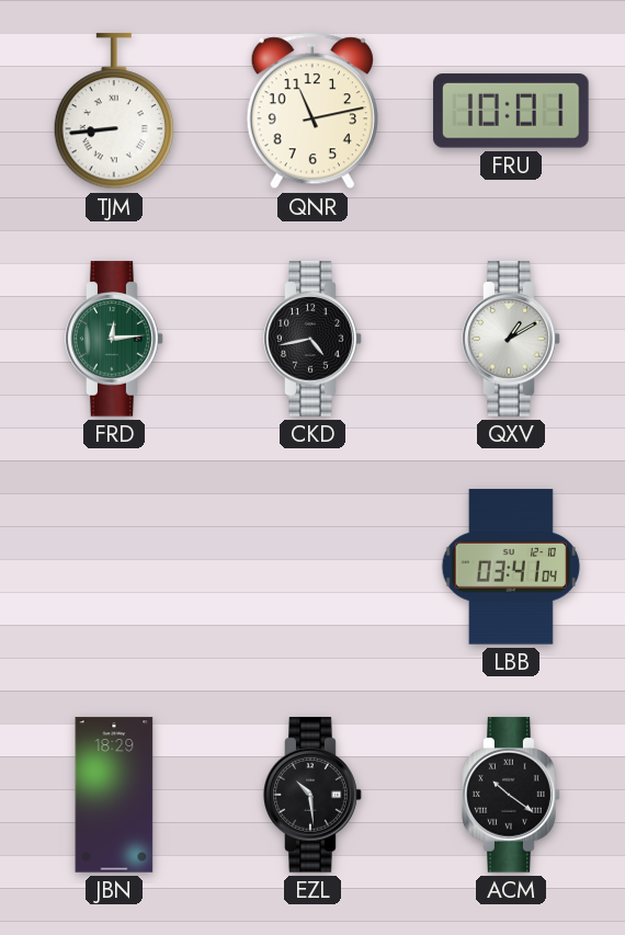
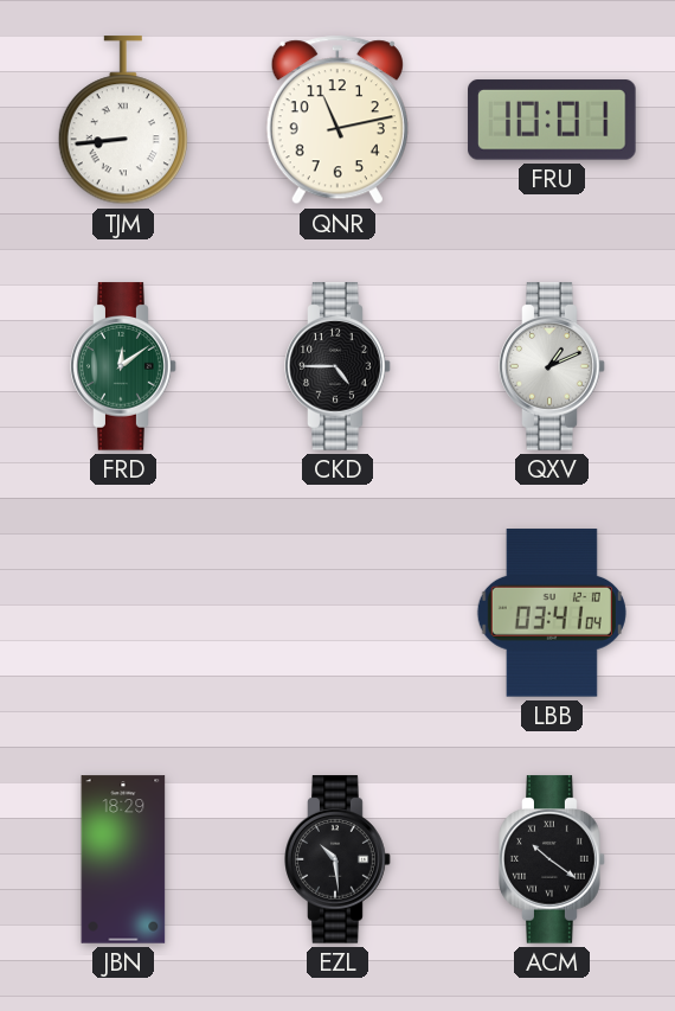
FRD: 12:14 -> 12:09 (123, 366)
CKD: 4:43 -> 4:45 (337, 366)
QXV: 1:10 -> 1:11 (552, 366)
